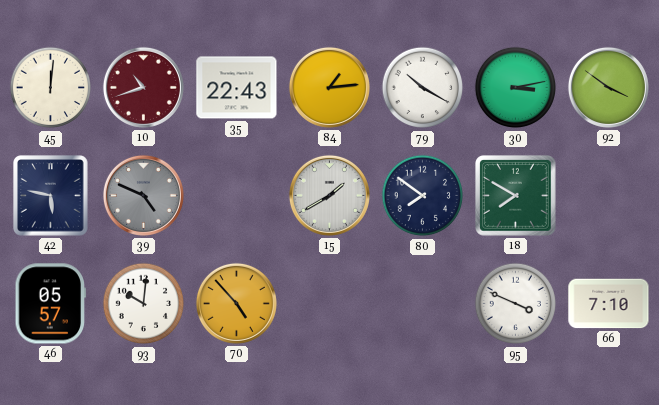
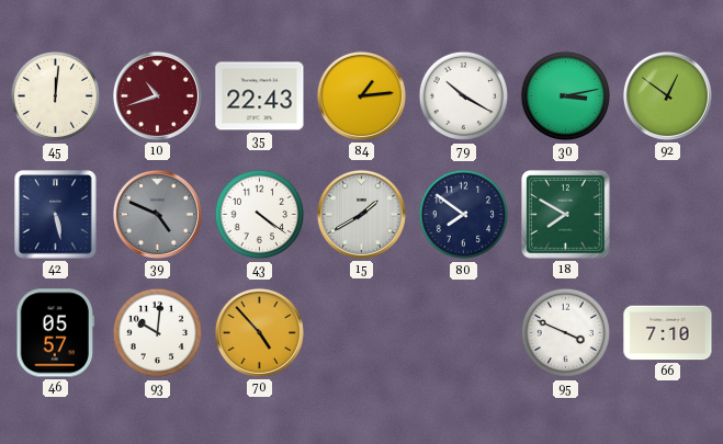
92: 3:51 -> 12:51 (667, 95)
42: 5:47 -> 5:28 (56, 215)
43: none -> 4:21 (260, 215)
